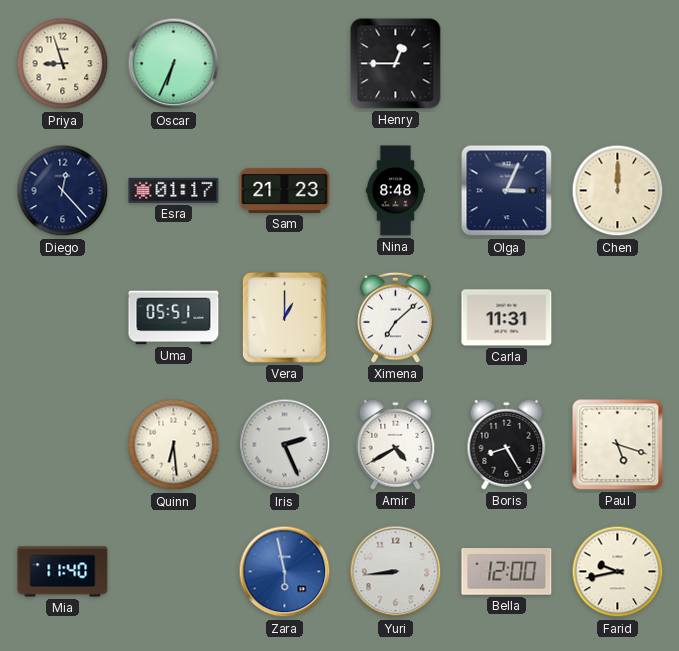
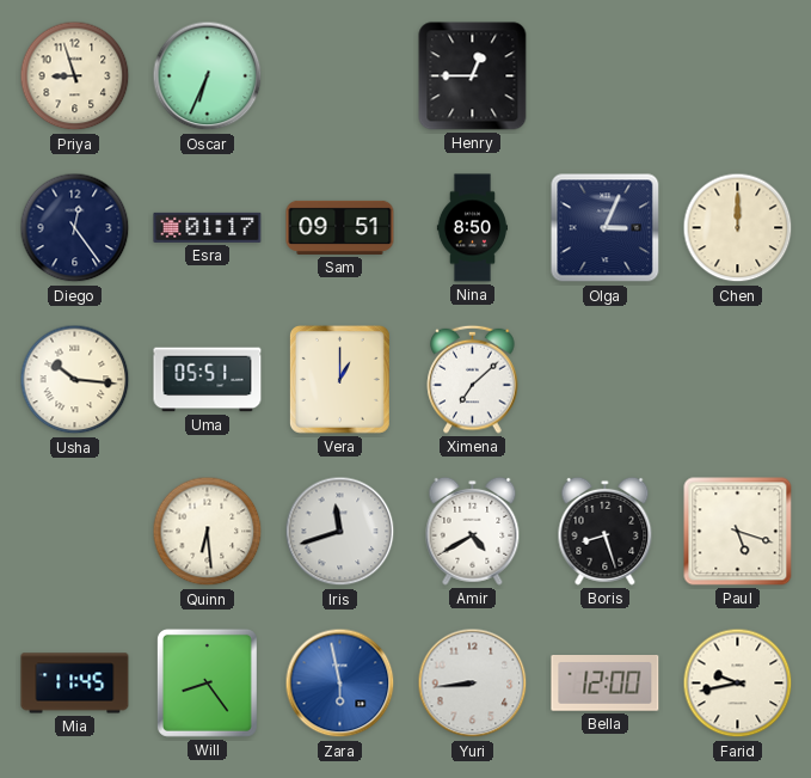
Diego: 12:23 -> 12:24 (75, 228)
Sam: 21:23 -> 09:51 (340, 227)
Nina: 8:48 -> 8:50 (472, 228)
Usha: none -> 10:16 (75, 380)
Carla: 11:31 -> none (507, 318)
Iris: 2:26 -> 11:42 (340, 532)
Boris: 8:25 -> 8:27 (606, 531)
Mia: 11:40 -> 11:45 (75, 684)
Will: none -> 8:24 (207, 682)
